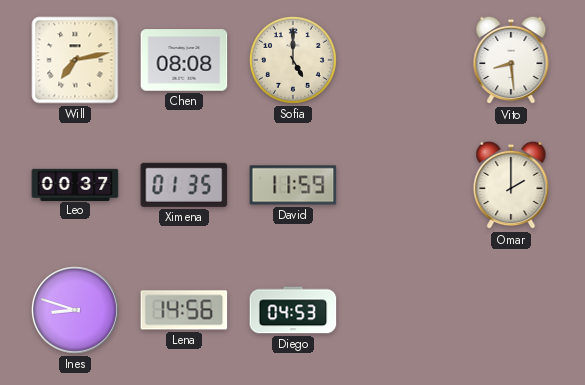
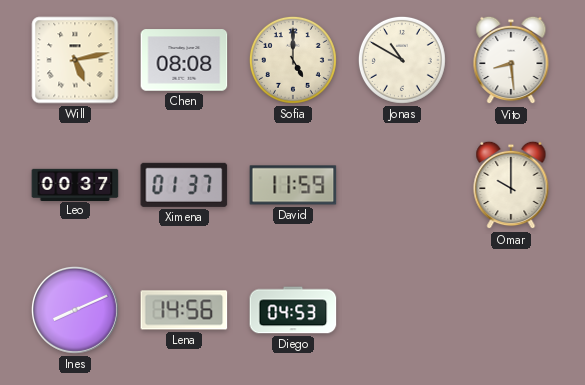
Will: 7:13 -> 5:13 (75, 60)
Jonas: none -> 10:50 (402, 60)
Ximena: 01:35 -> 01:37 (184, 185)
Omar: 2:00 -> 10:00 (511, 185)
Ines: 8:48 -> 8:11 (75, 310)
